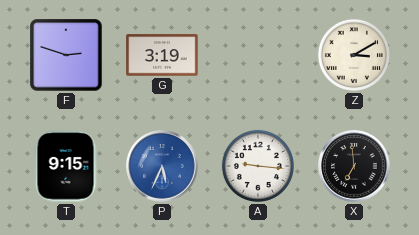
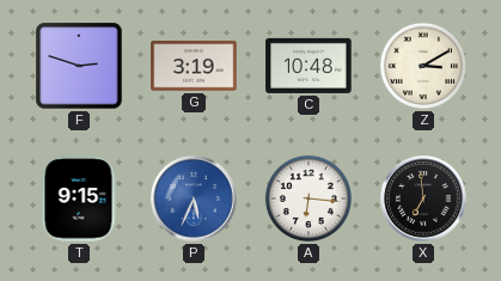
C: none -> 10:48 (308, 66)
A: 9:16 -> 6:16 (308, 198)
